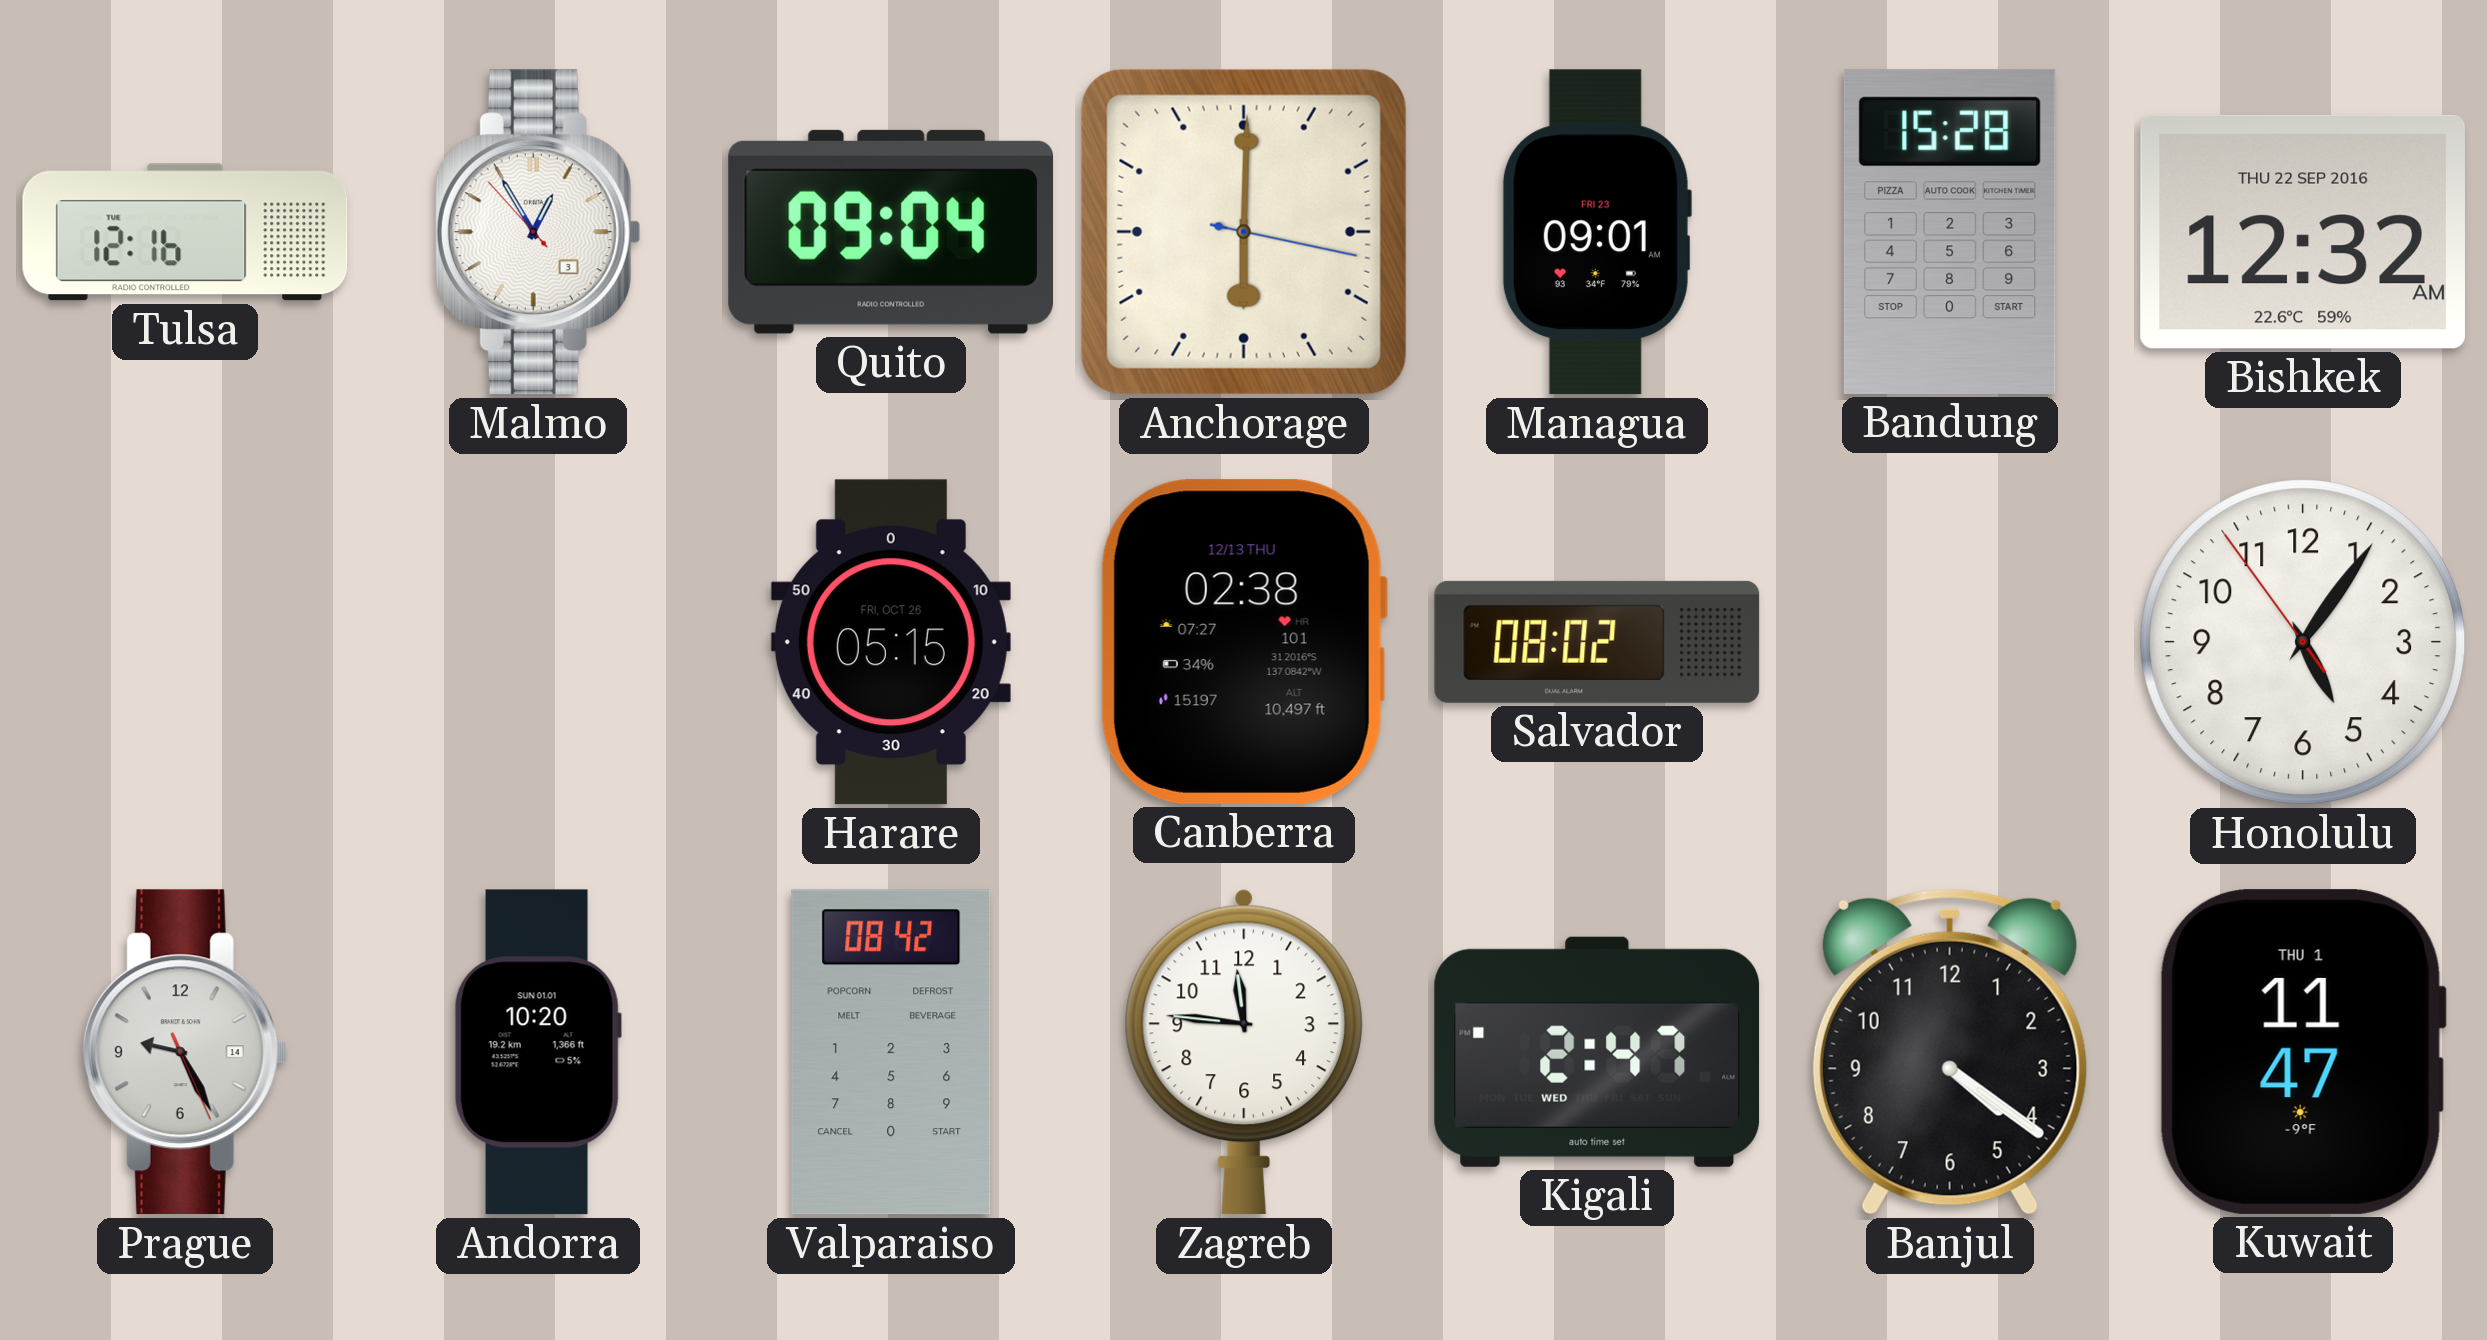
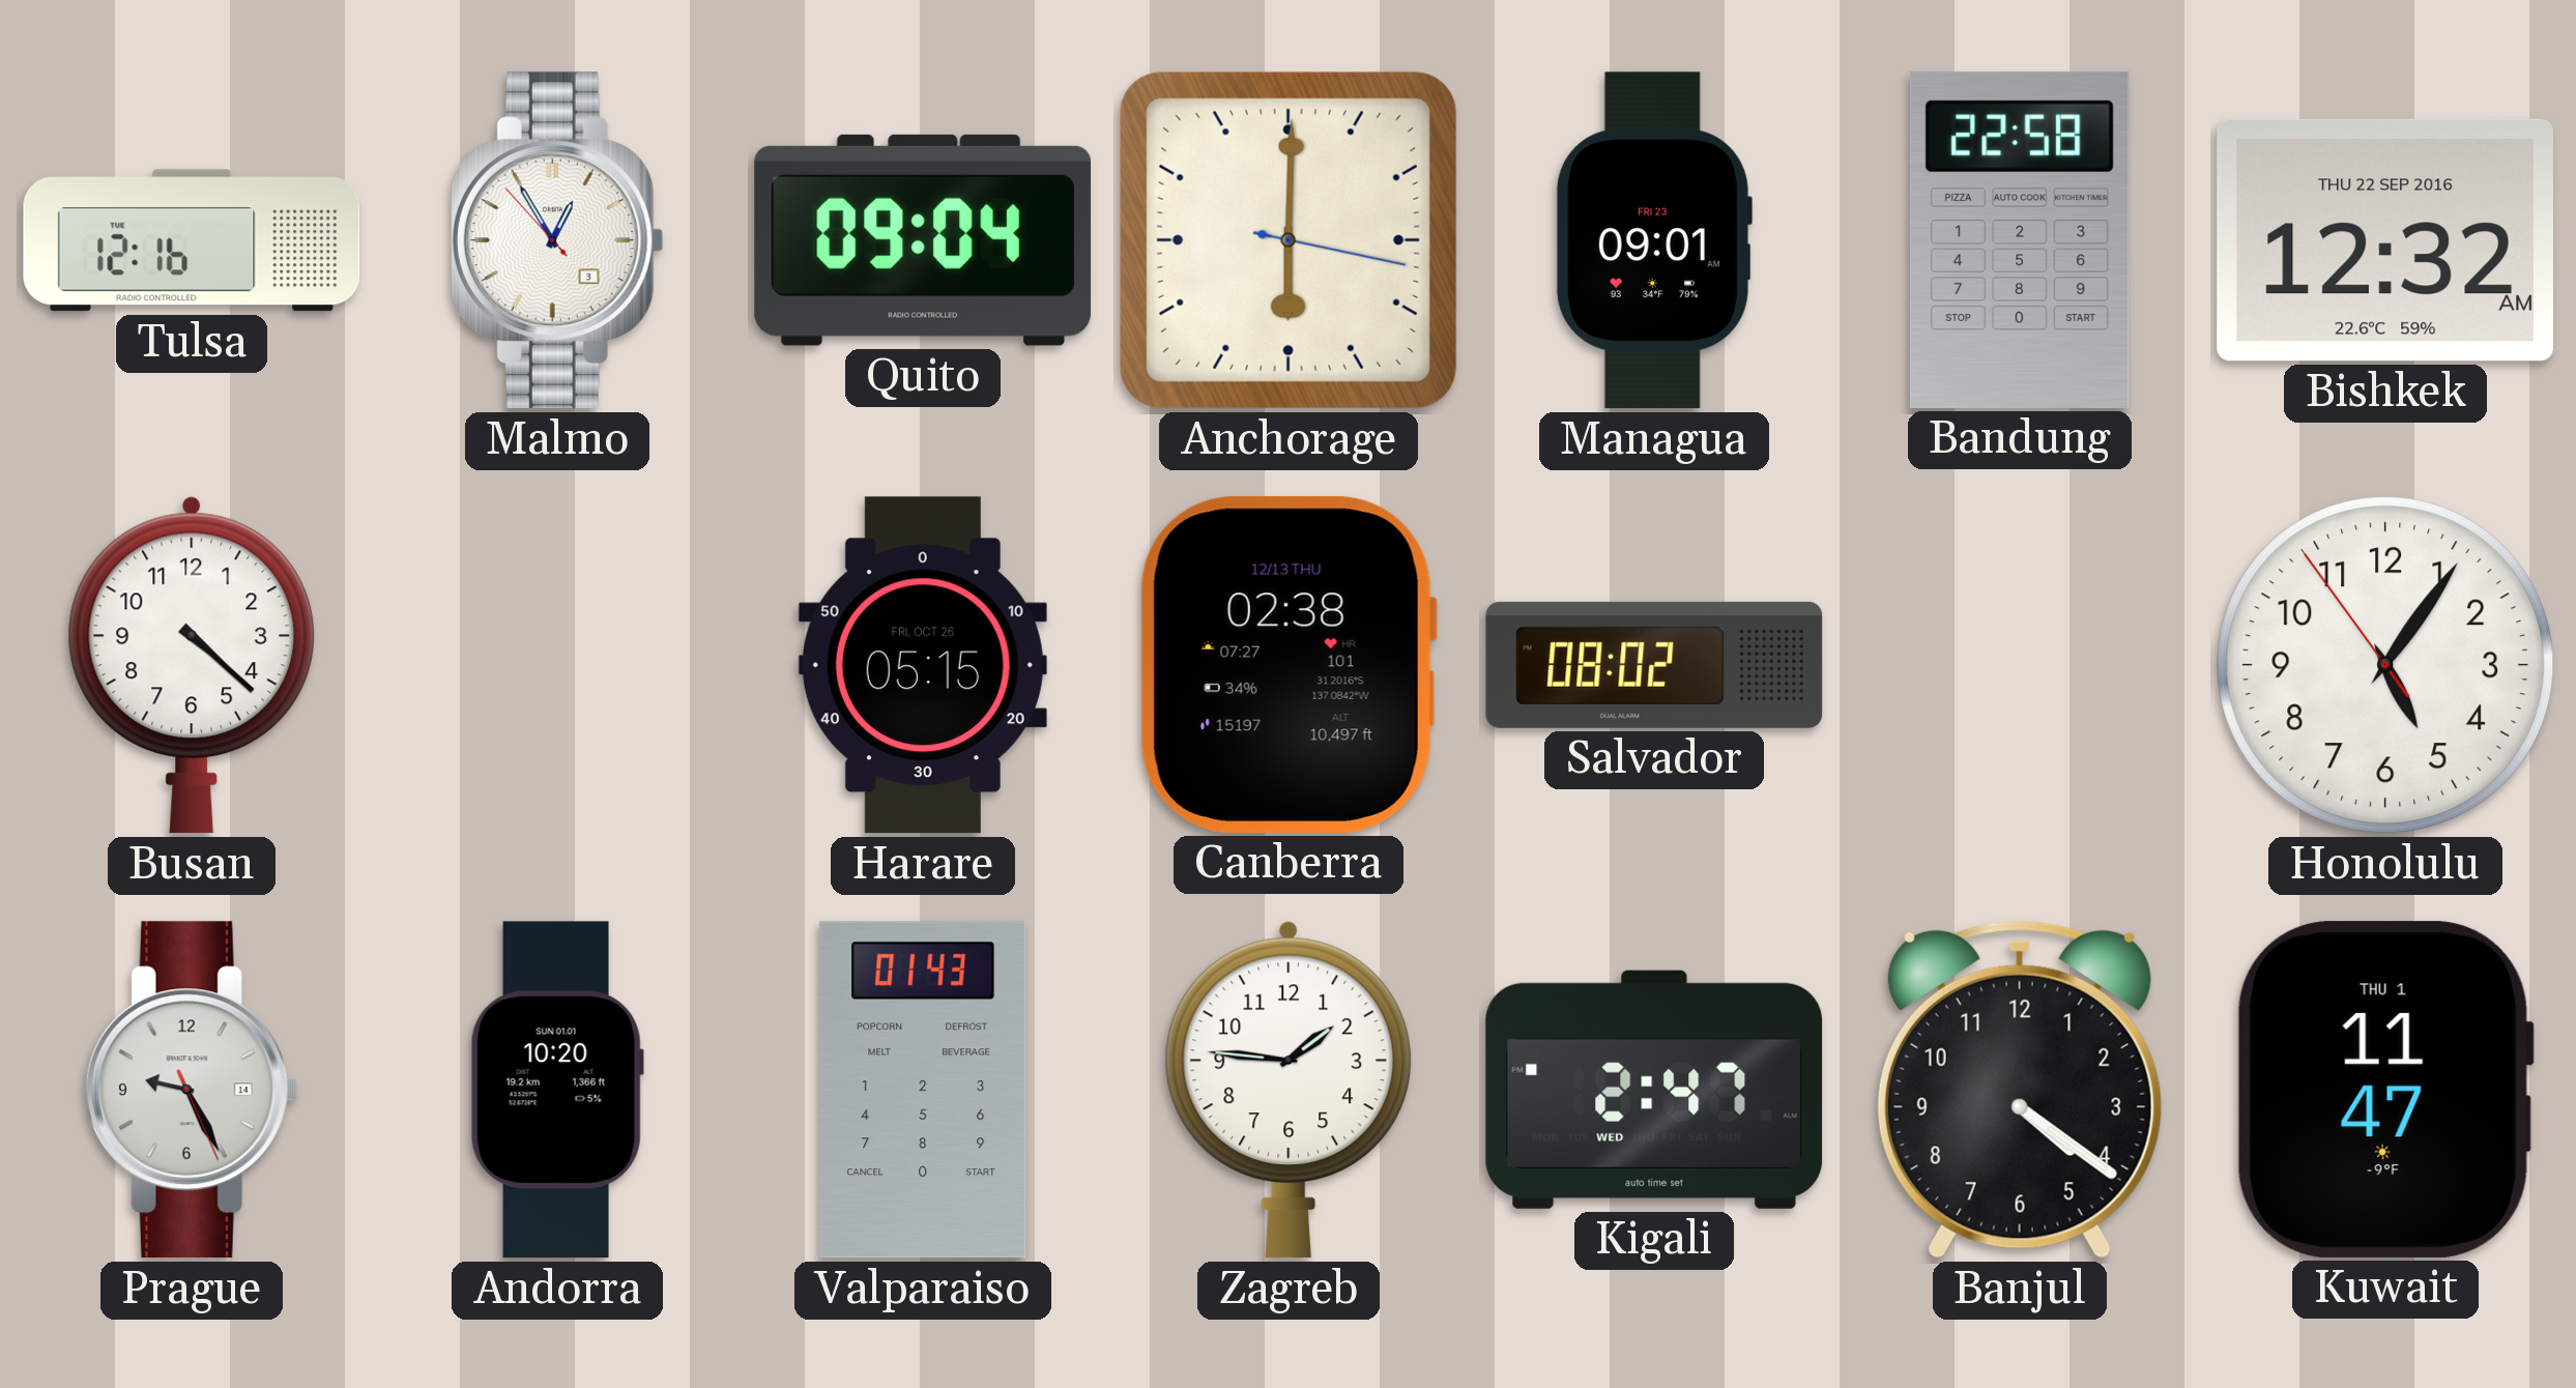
Bandung: 15:28 -> 22:58 (2020, 240)
Busan: none -> 4:22 (192, 665)
Valparaiso: 08:42 -> 01:43 (923, 1090)
Zagreb: 11:46 -> 1:46 (1289, 1090)
